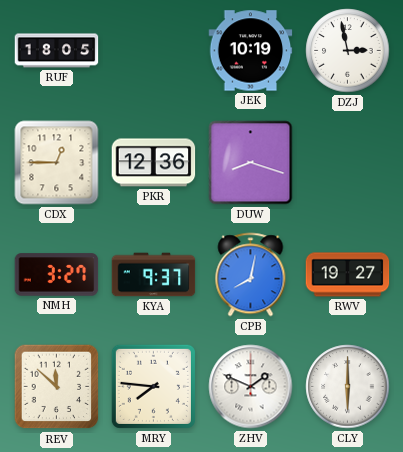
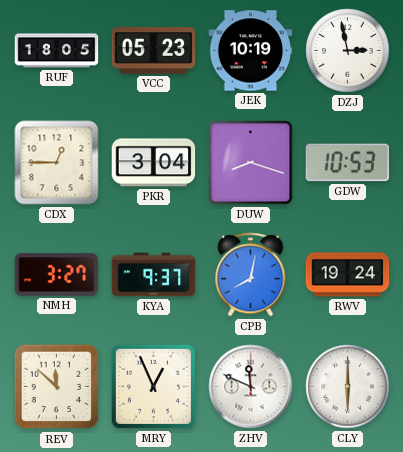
VCC: none -> 05:23 (154, 51)
PKR: 12:36 -> 3:04 (154, 163)
GDW: none -> 10:53 (348, 163)
RWV: 19:27 -> 19:24 (348, 275)
MRY: 7:46 -> 12:56 (153, 386)
ZHV: 1:49 -> 11:49 (251, 387)
